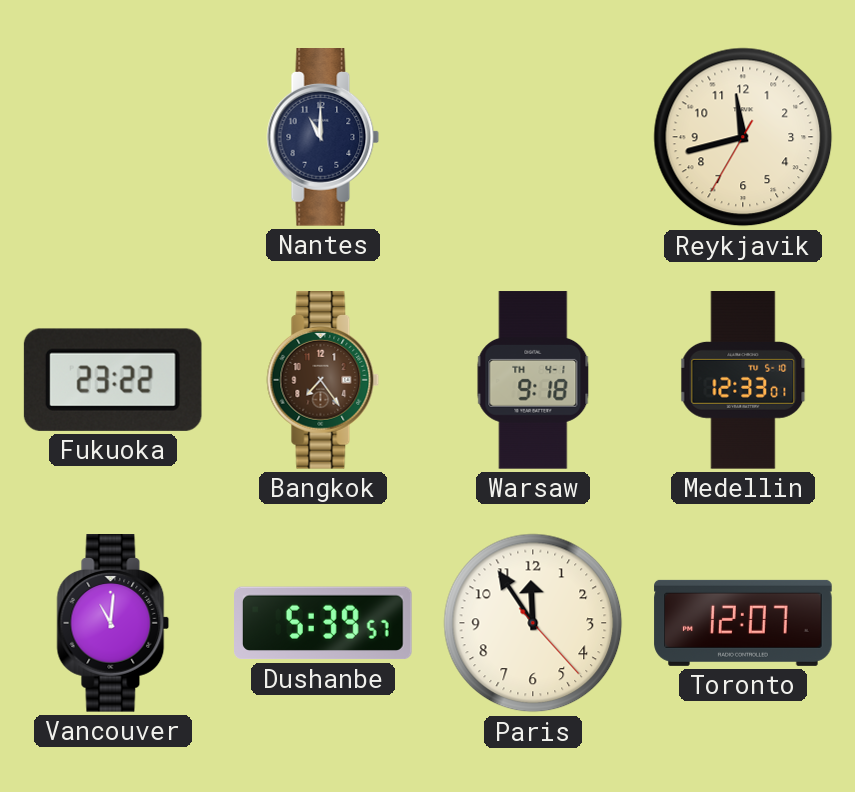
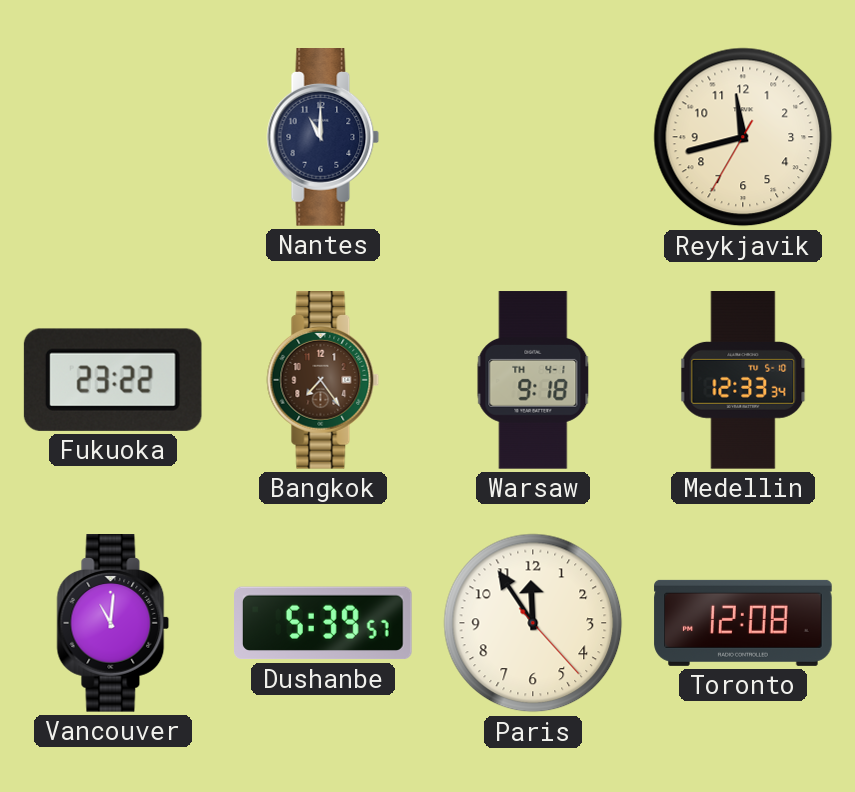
Medellin: 12:33:01 -> 12:33:34 (743, 381)
Toronto: 12:07 -> 12:08 (743, 623)
